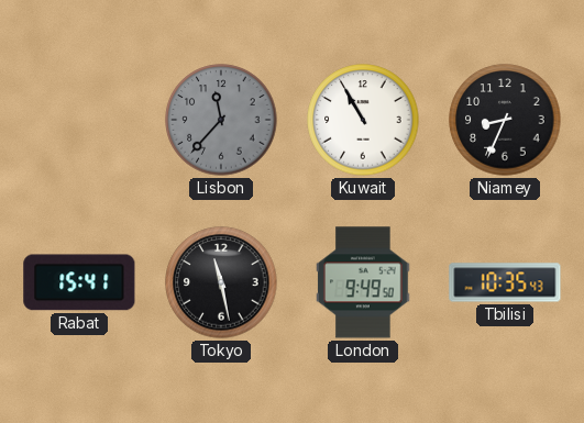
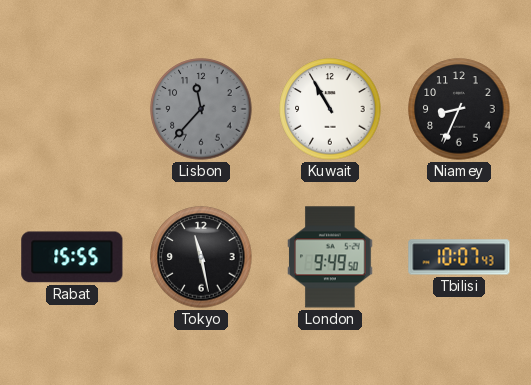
Rabat: 15:41 -> 15:55 (72, 257)
Tbilisi: 10:35 -> 10:07 (459, 257)
